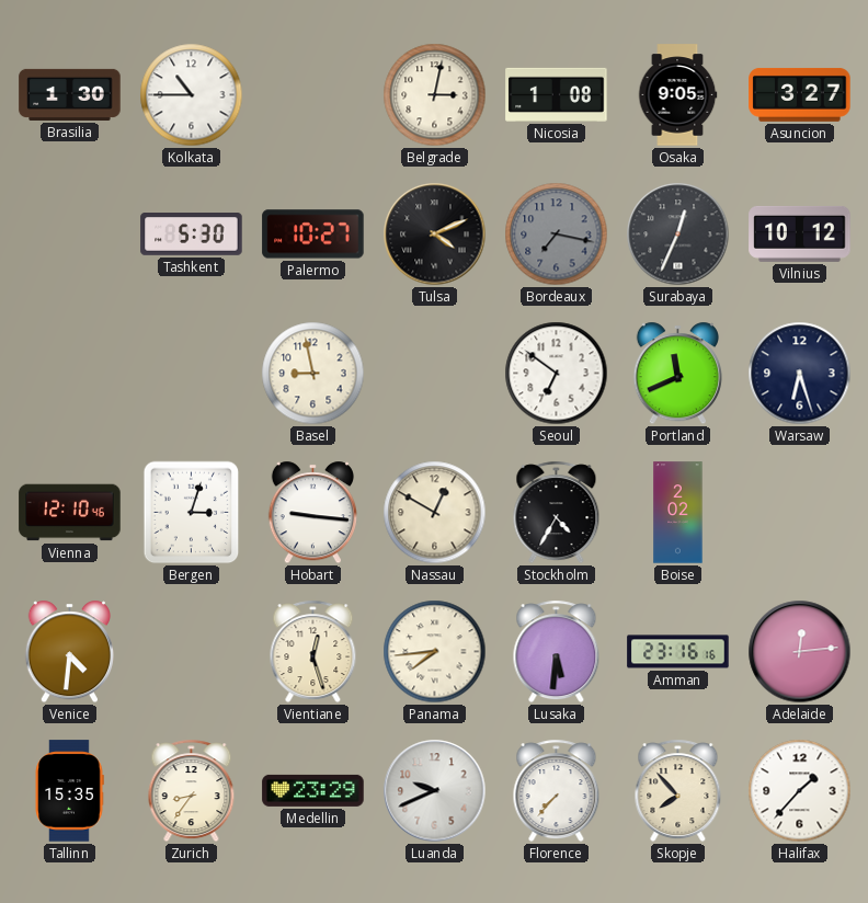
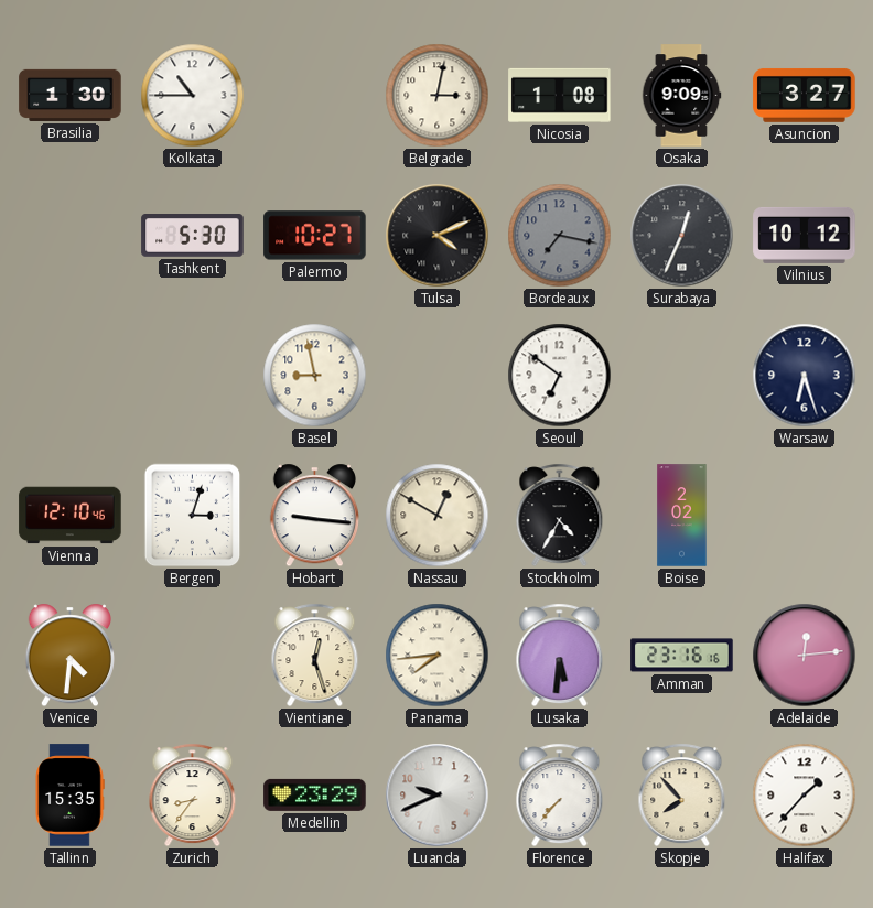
Osaka: 9:05 -> 9:09 (681, 96)
Portland: 11:41 -> none (677, 374)
